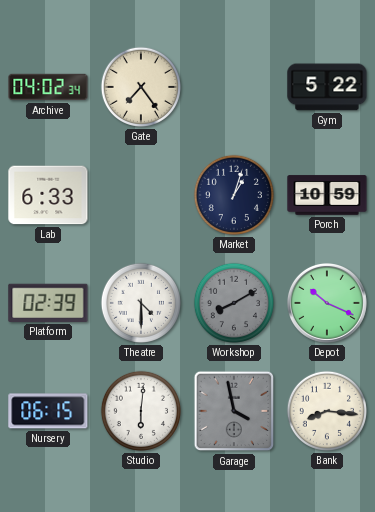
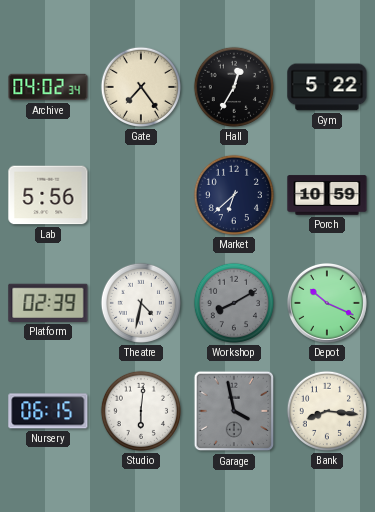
Hall: none -> 12:35 (234, 87)
Lab: 6:33 -> 5:56 (48, 195)
Market: 1:03 -> 6:38 (234, 195)
Theatre: 4:30 -> 4:32 (141, 303)
